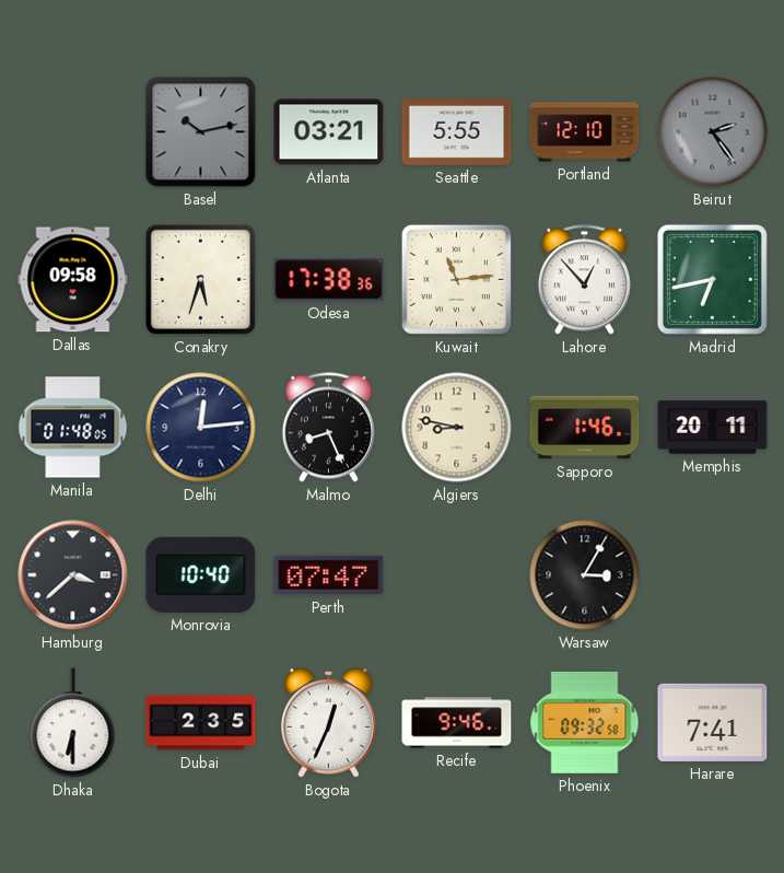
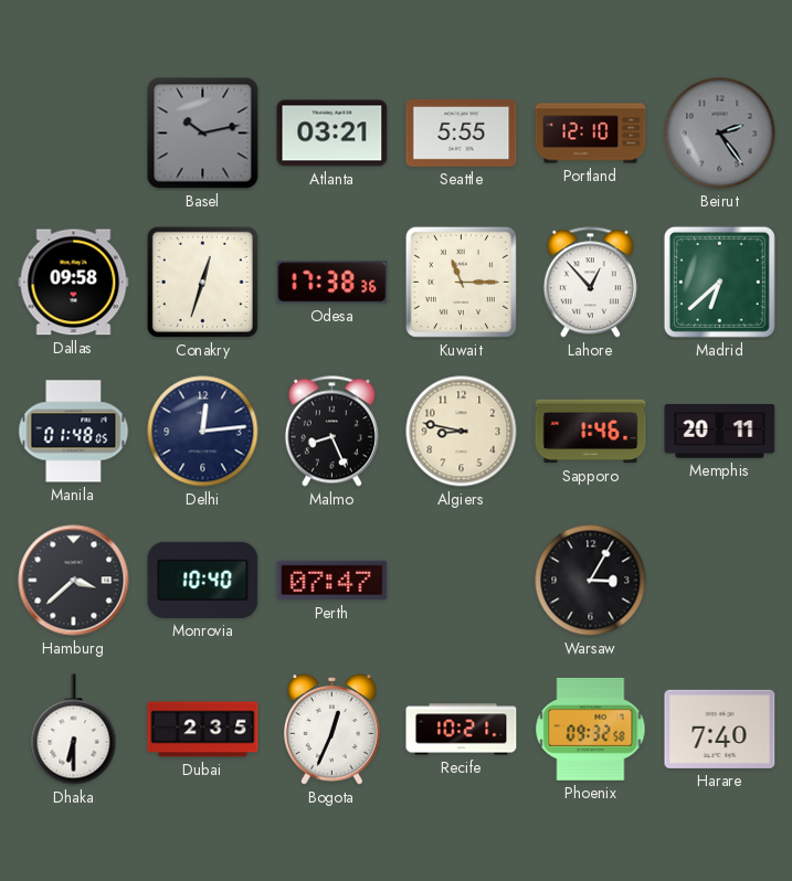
Conakry: 5:33 -> 12:33 (202, 282)
Kuwait: 11:14 -> 11:15 (461, 282)
Madrid: 6:43 -> 6:38 (719, 282)
Recife: 9:46 -> 10:21 (462, 730)
Harare: 7:41 -> 7:40 (720, 729)
